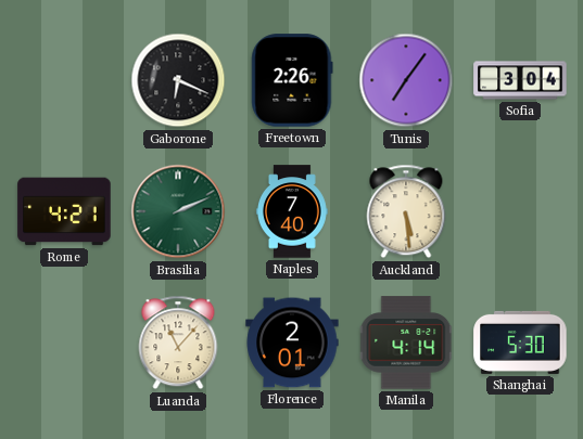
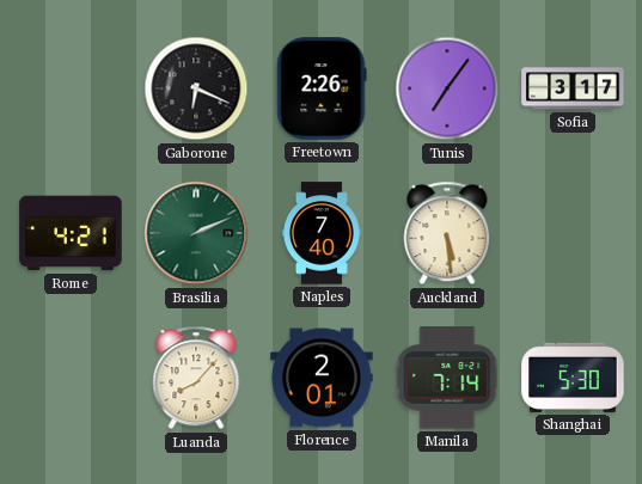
Sofia: 3:04 -> 3:17 (573, 88)
Luanda: 11:07 -> 8:07 (196, 378)
Manila: 4:14 -> 7:14 (448, 378)
